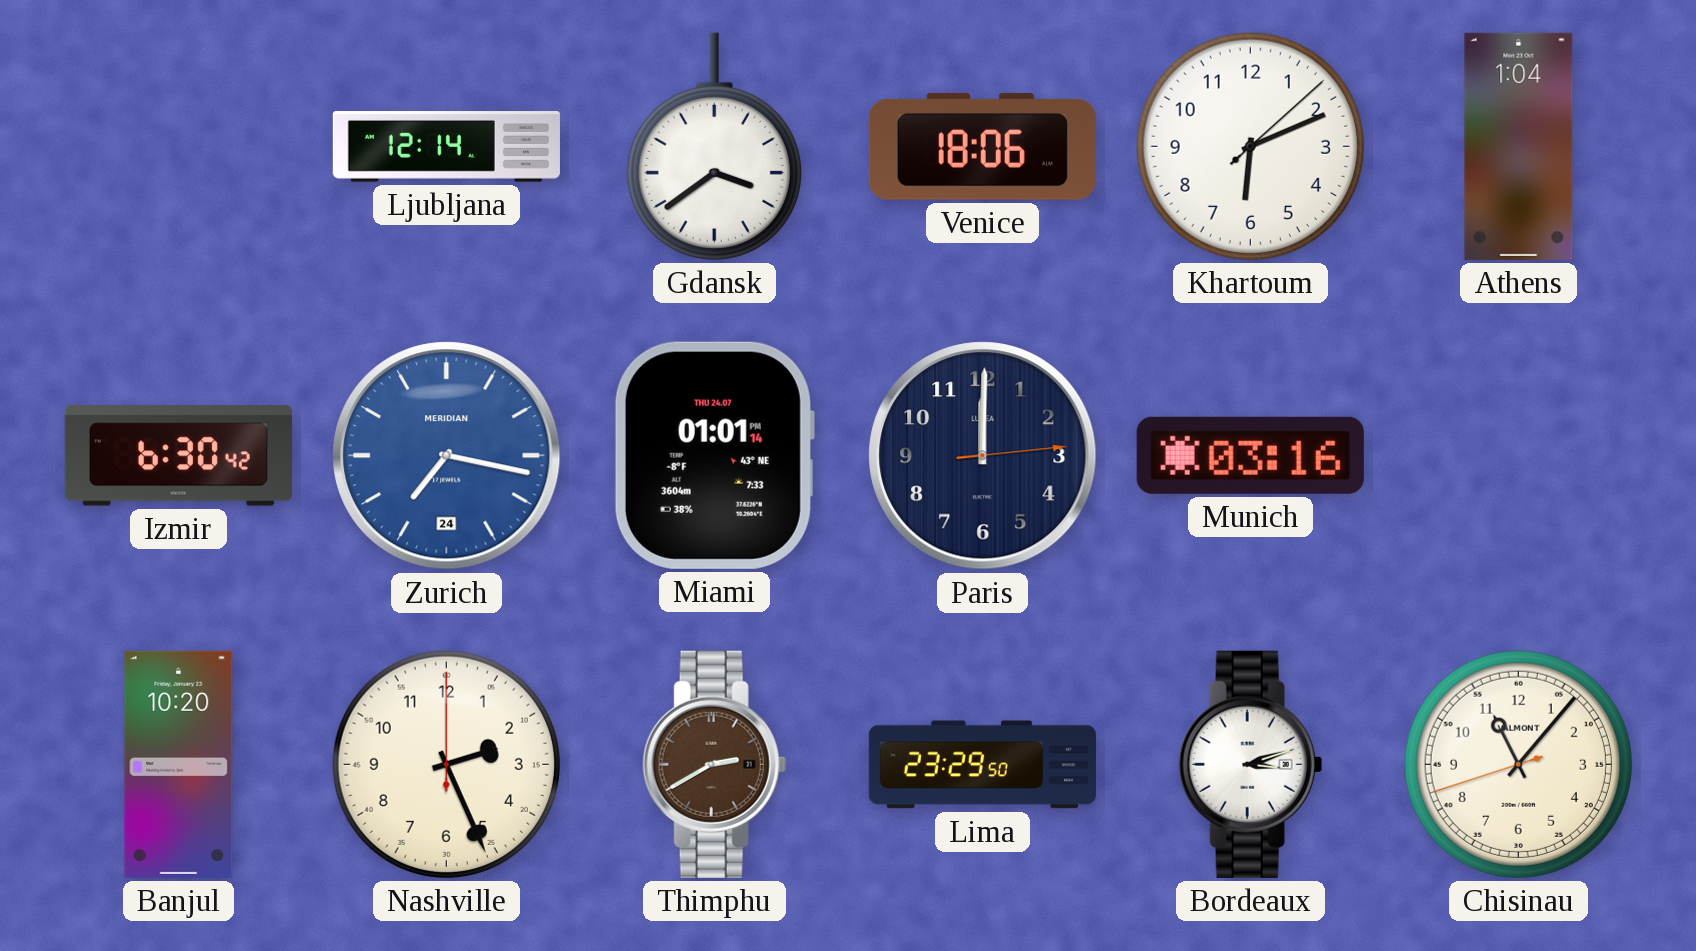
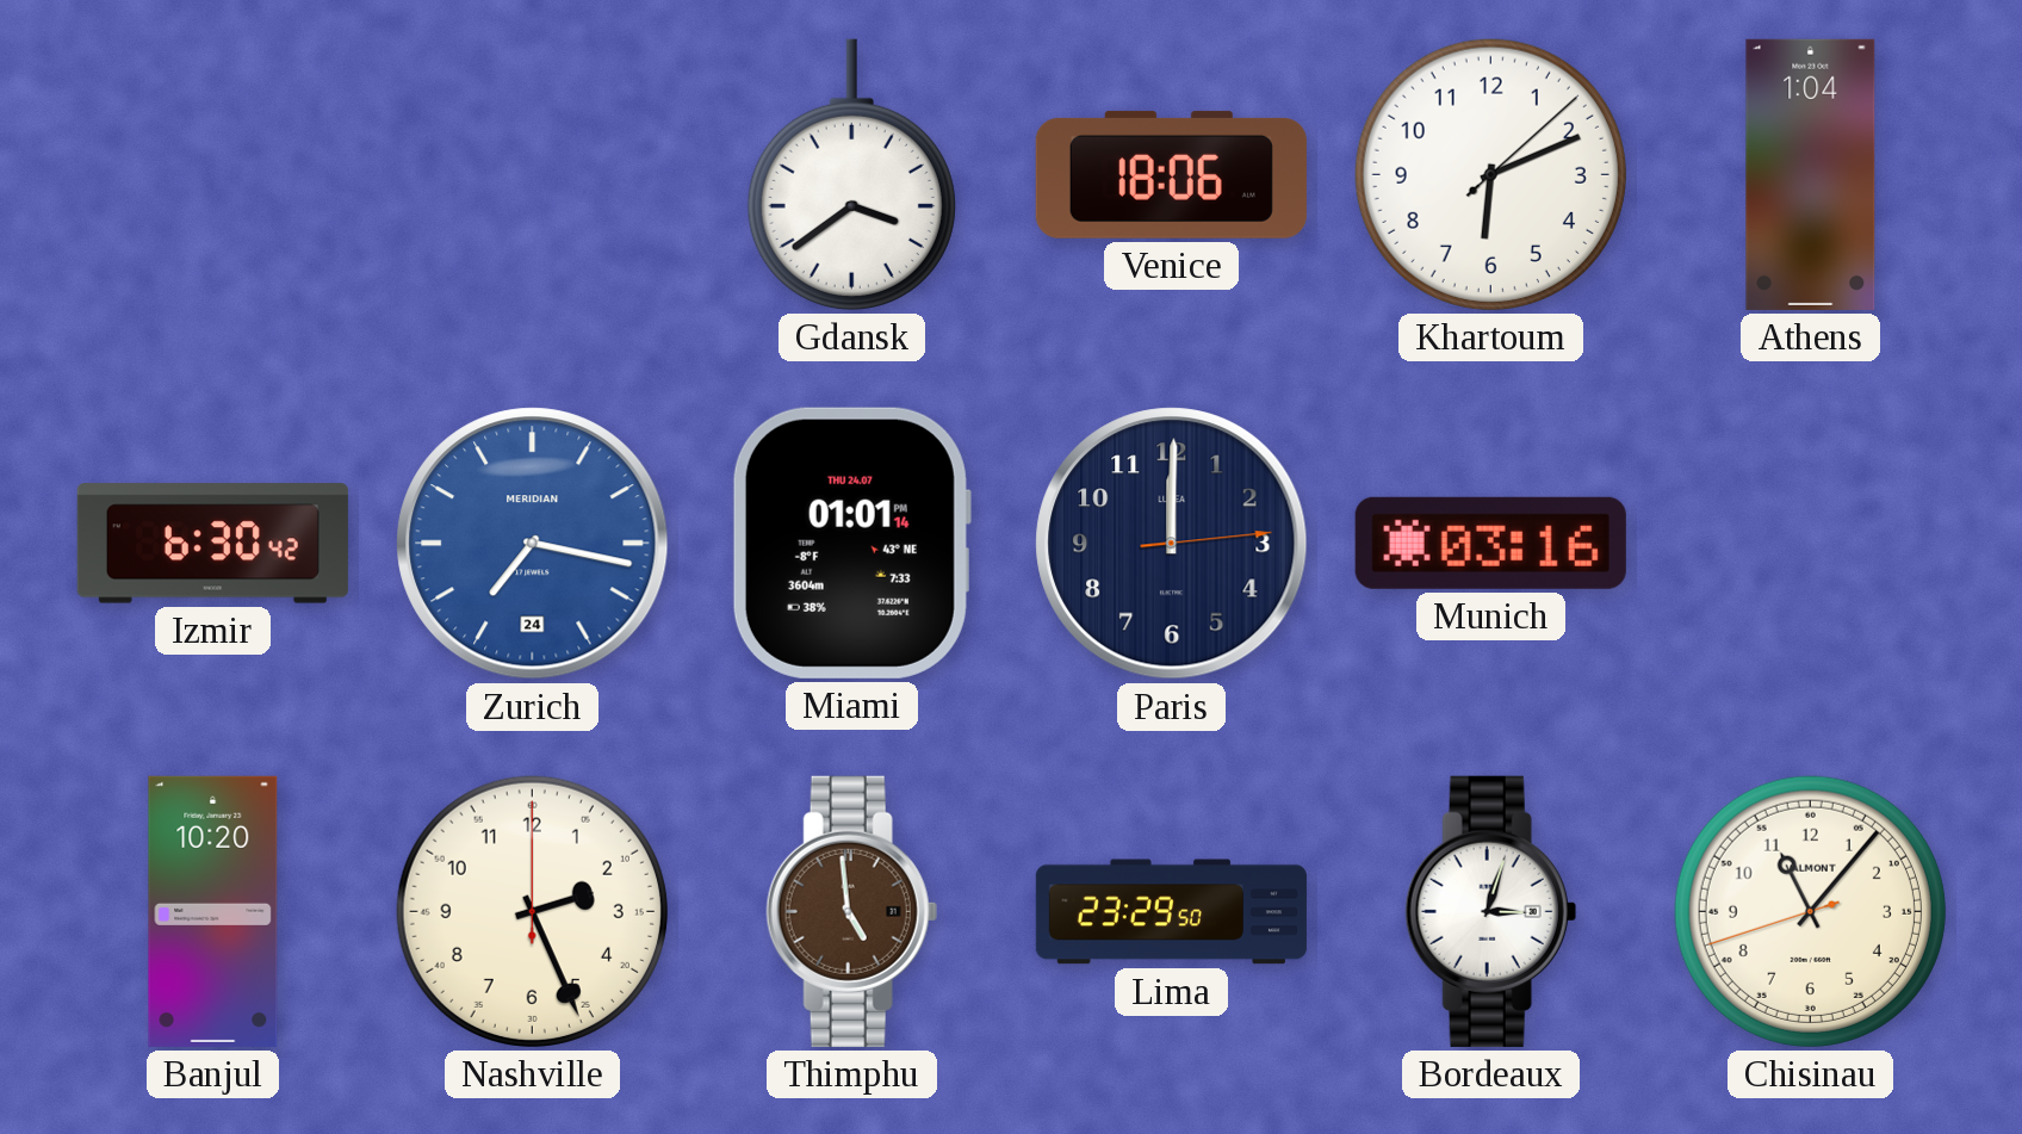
Ljubljana: 12:14 -> none (446, 147)
Thimphu: 2:40 -> 4:59 (851, 911)
Bordeaux: 3:12 -> 3:03 (1490, 911)
